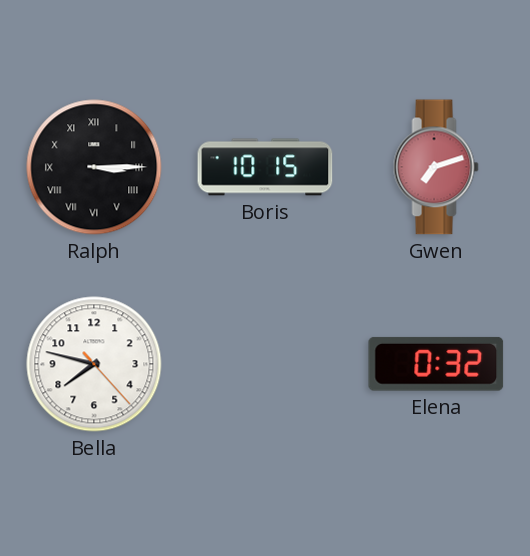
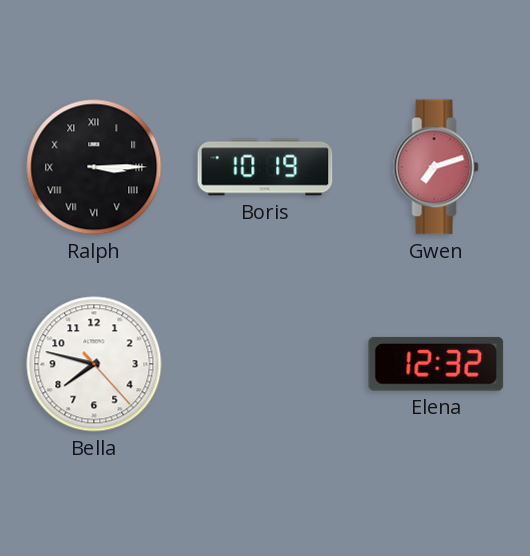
Boris: 10:15 -> 10:19 (265, 167)
Elena: 0:32 -> 12:32 (436, 364)
